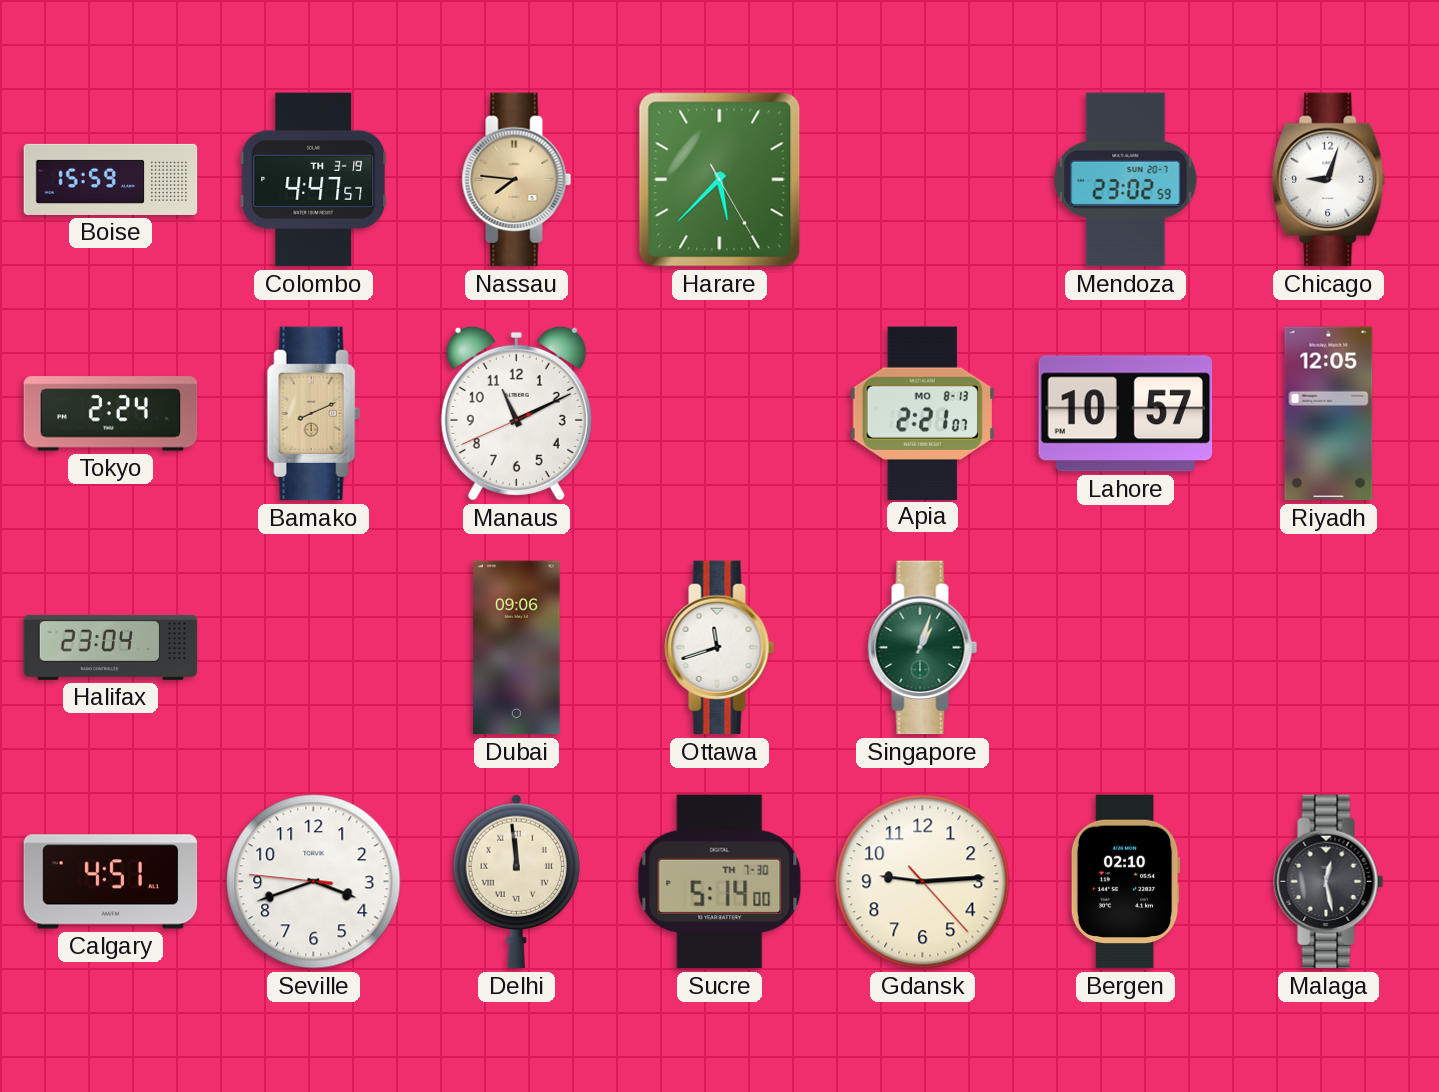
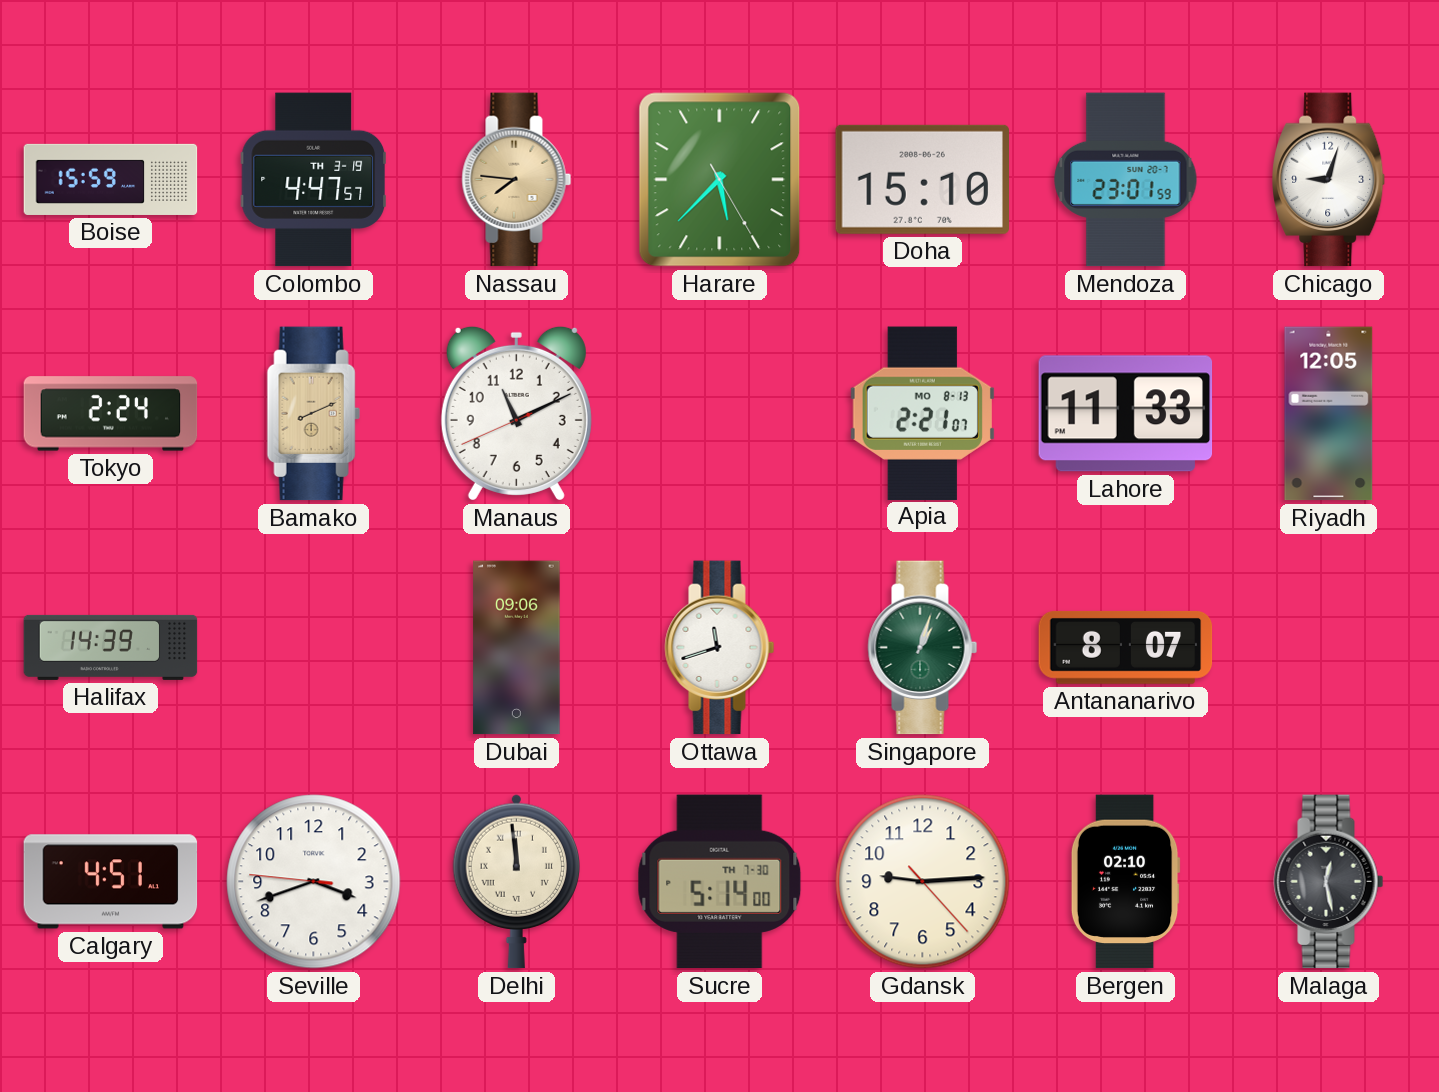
Doha: none -> 15:10 (922, 179)
Mendoza: 23:02 -> 23:01 (1126, 180)
Lahore: 10:57 -> 11:33 (1126, 414)
Halifax: 23:04 -> 14:39 (111, 647)
Antananarivo: none -> 8:07 (1126, 647)
